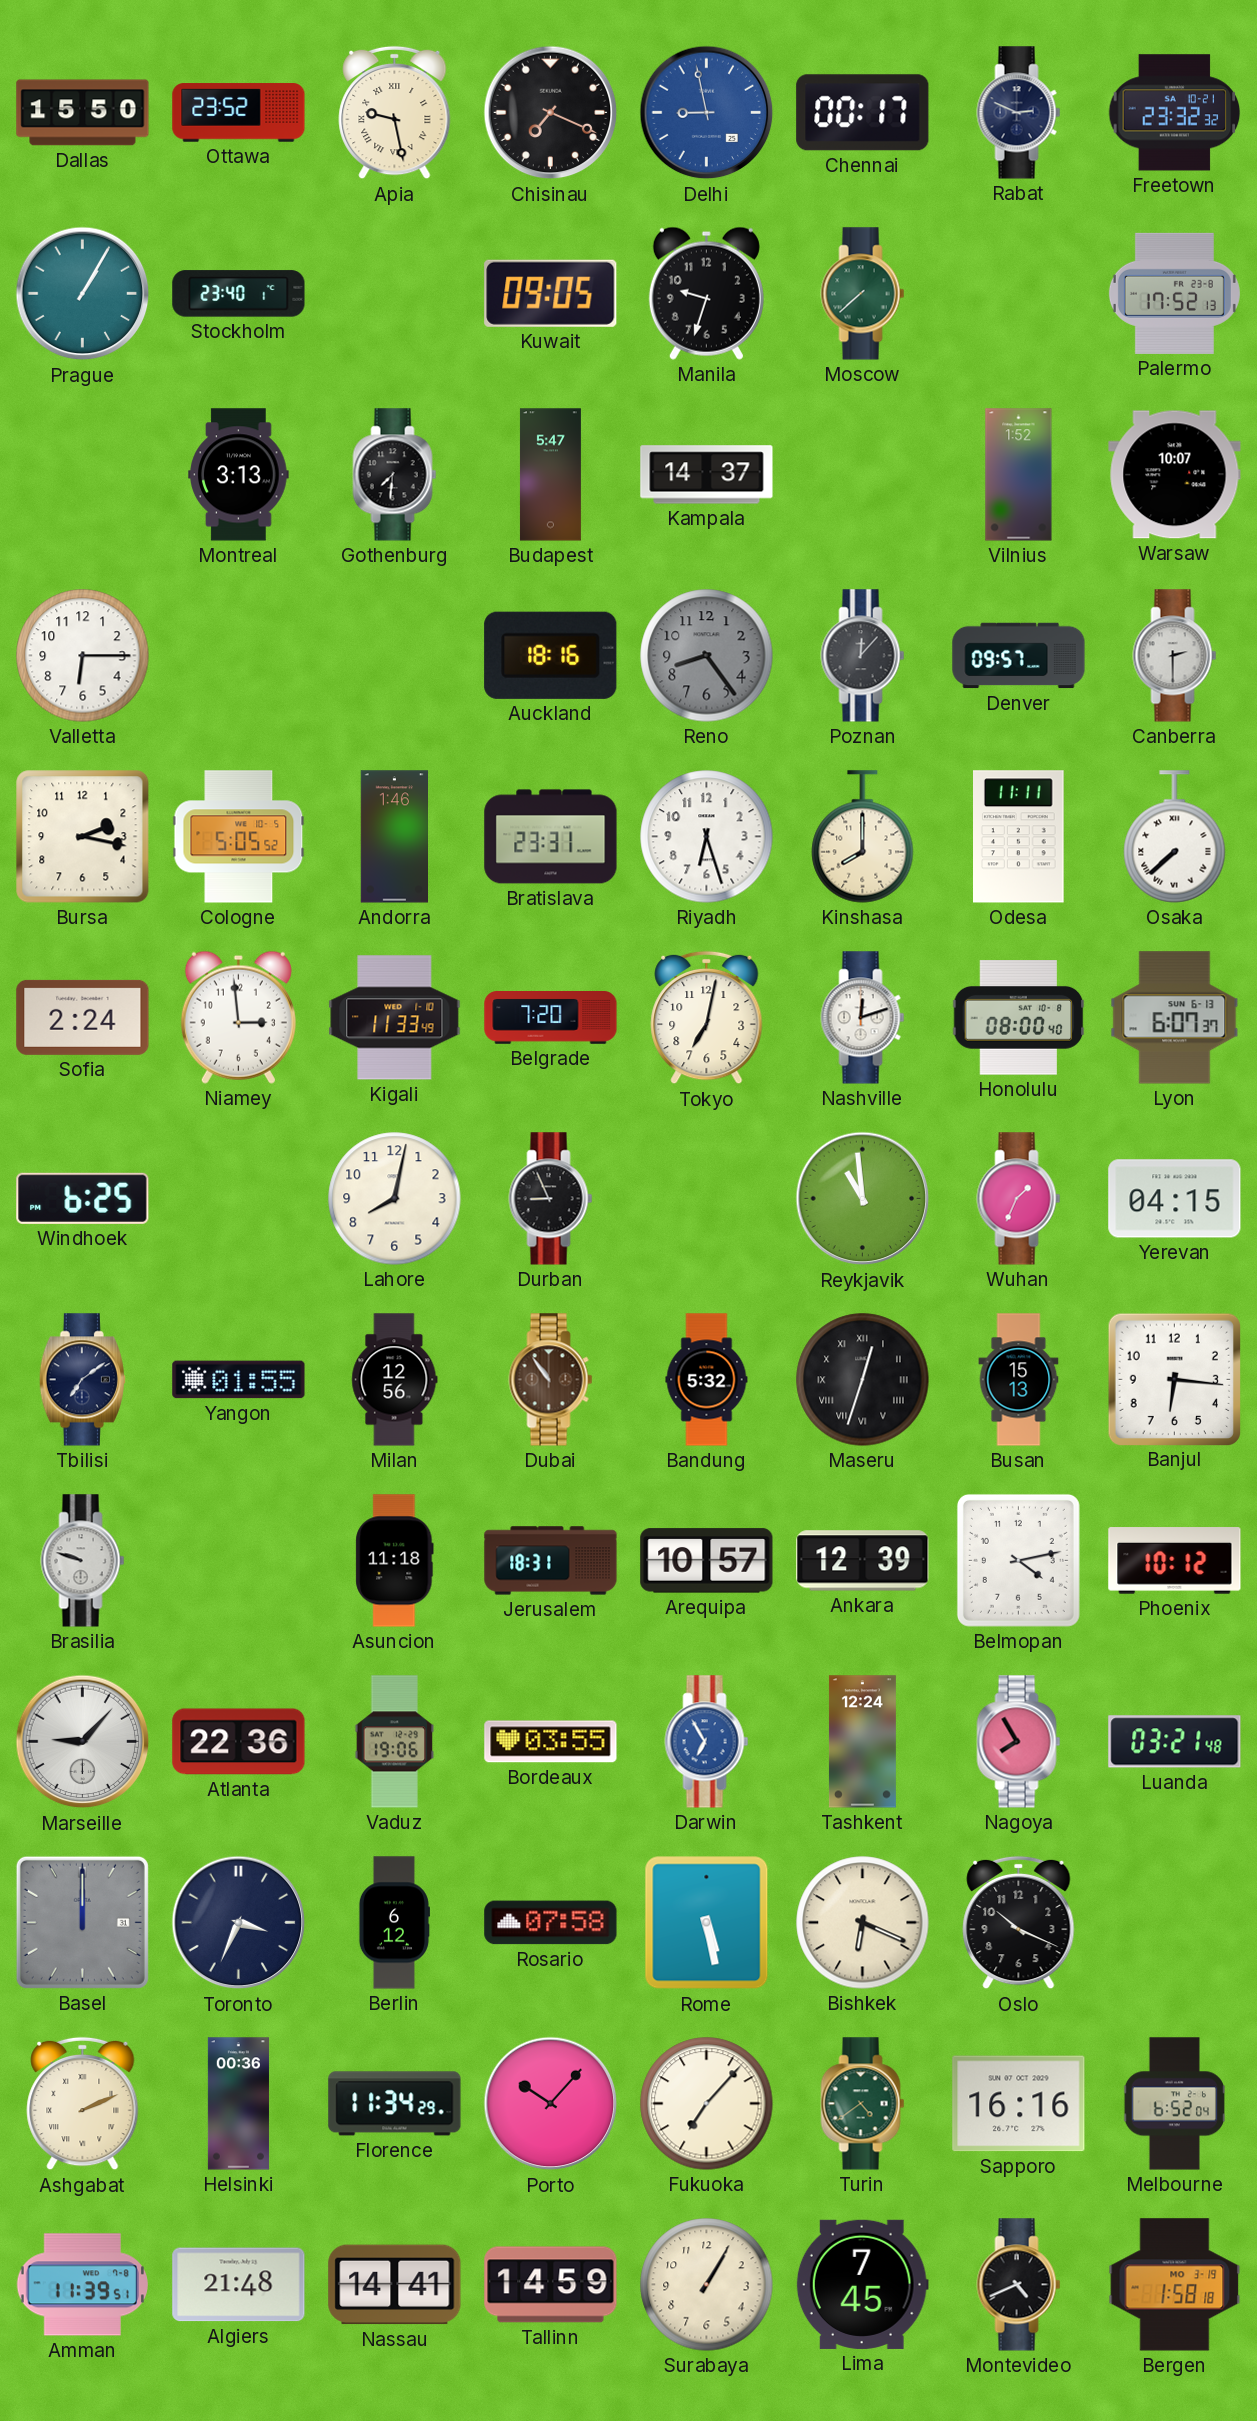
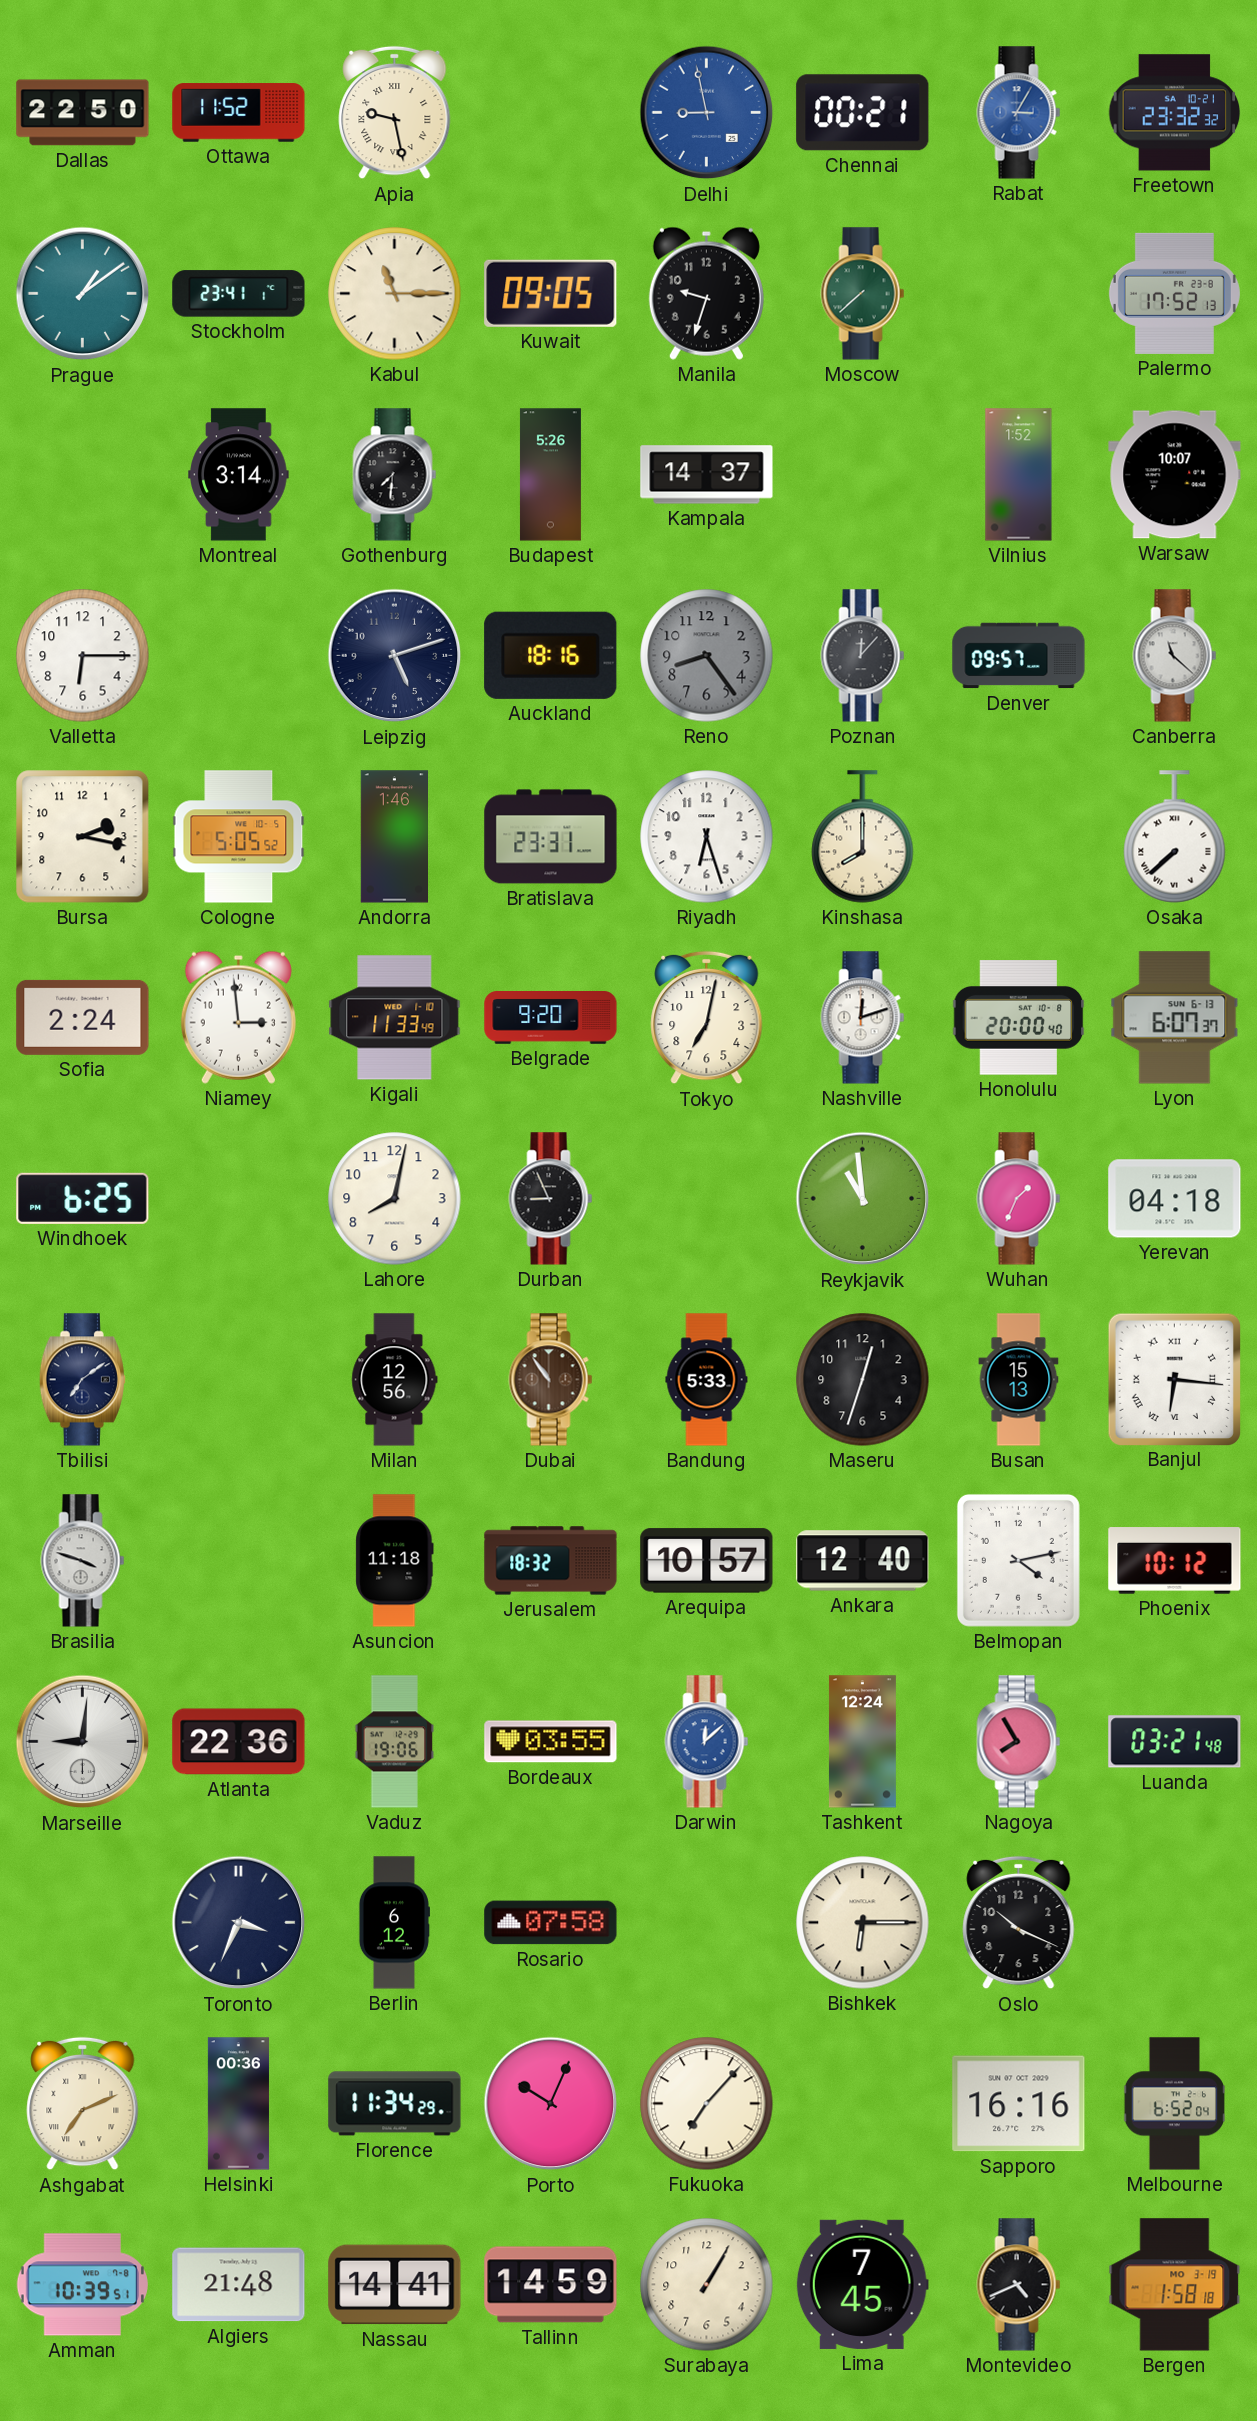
Dallas: 15:50 -> 22:50 (83, 113)
Ottawa: 23:52 -> 11:52 (239, 113)
Chisinau: 7:19 -> none (551, 113)
Chennai: 00:17 -> 00:21 (863, 113)
Rabat: 2:49 -> 3:05 (1019, 113)
Rabat dial: navy -> blue (1019, 113)
Prague: 1:05 -> 1:09 (83, 294)
Stockholm: 23:40 -> 23:41 (239, 294)
Kabul: none -> 11:15 (395, 294)
Montreal: 3:13 -> 3:14 (239, 475)
Budapest: 5:47 -> 5:26 (550, 475)
Leipzig: none -> 5:12 (395, 656)
Canberra: 2:30 -> 11:22 (1175, 656)
Odesa: 11:11 -> none (1019, 837)
Belgrade: 7:20 -> 9:20 (551, 1018)
Honolulu: 08:00 -> 20:00 (1019, 1018)
Yerevan: 04:15 -> 04:18 (1175, 1199)
Yangon: 01:55 -> none (239, 1380)
Bandung: 5:32 -> 5:33 (707, 1380)
Maseru numerals: Roman -> Arabic (863, 1380)
Banjul numerals: Arabic -> Roman (1174, 1379)
Brasilia: 9:48 -> 3:48 (83, 1561)
Jerusalem: 18:31 -> 18:32 (551, 1561)
Ankara: 12:39 -> 12:40 (863, 1561)
Marseille: 9:07 -> 9:01 (83, 1742)
Darwin: 6:55 -> 12:08 (707, 1742)
Basel: 12:00 -> none (82, 1922)
Rome: 5:28 -> none (707, 1923)
Bishkek: 6:19 -> 6:15 (863, 1923)
Ashgabat: 2:11 -> 7:11 (83, 2104)
Porto: 10:07 -> 10:04 (551, 2104)
Turin: 4:39 -> none (863, 2104)
Amman: 11:39 -> 10:39 (82, 2285)
